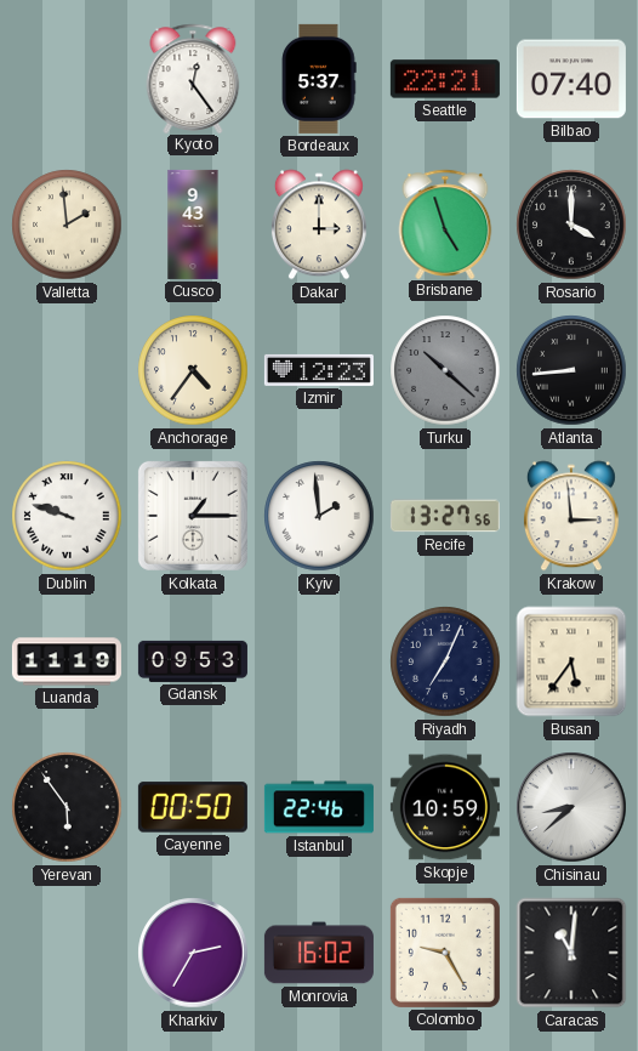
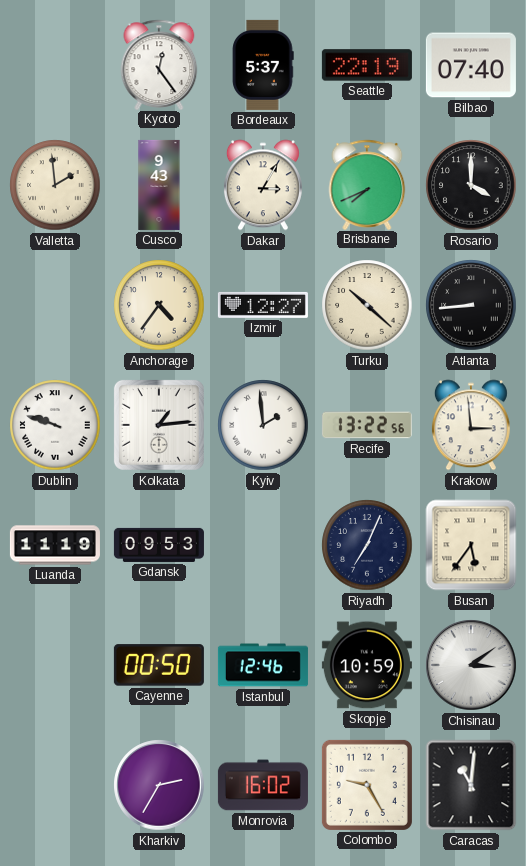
Seattle: 22:21 -> 22:19 (367, 65)
Dakar: 3:00 -> 3:05 (263, 185)
Brisbane: 4:57 -> 7:41 (367, 184)
Izmir: 12:23 -> 12:27 (263, 305)
Turku dial: grey -> cream (367, 305)
Kolkata: 1:15 -> 1:14 (159, 425)
Recife: 13:27 -> 13:22 (367, 425)
Yerevan: 5:54 -> none (67, 807)
Istanbul: 22:46 -> 12:46 (263, 665)
Chisinau: 8:38 -> 3:09 (471, 665)
